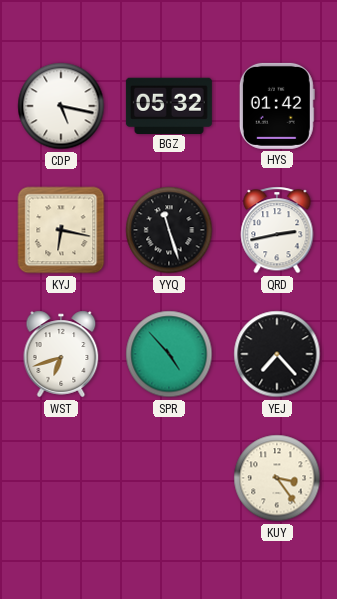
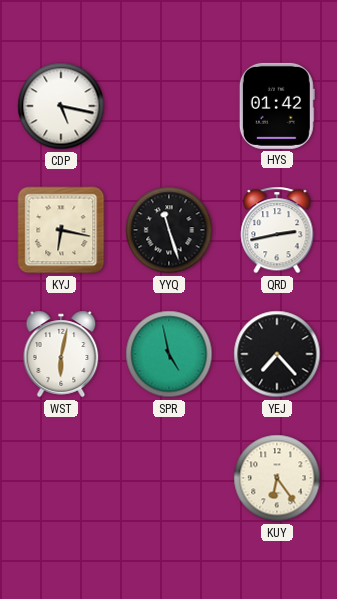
BGZ: 05:32 -> none (169, 105)
WST: 6:42 -> 6:02 (61, 354)
SPR: 4:53 -> 4:58 (169, 354)
KUY: 3:24 -> 6:24 (277, 478)
